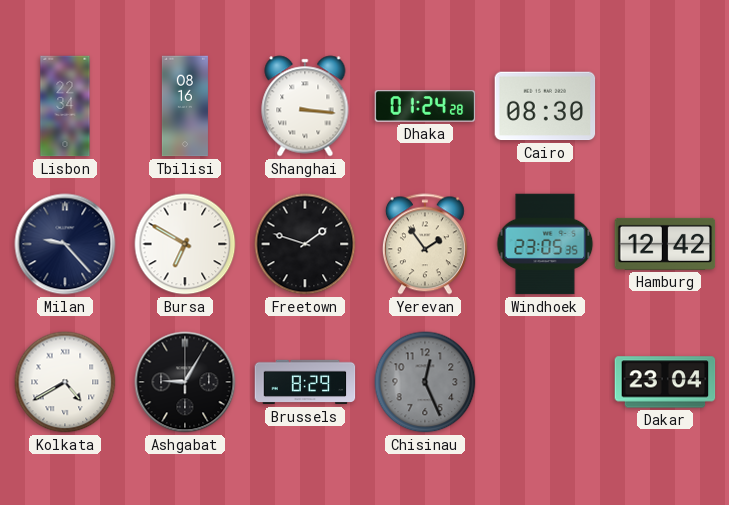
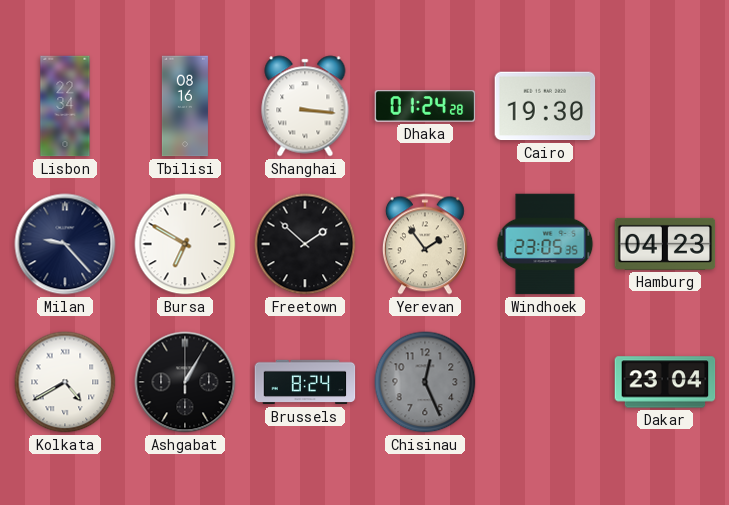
Cairo: 08:30 -> 19:30 (545, 106)
Freetown: 1:48 -> 1:52 (305, 244)
Hamburg: 12:42 -> 04:23 (665, 244)
Ashgabat: 9:05 -> 1:05 (185, 382)
Brussels: 8:29 -> 8:24 (305, 382)
